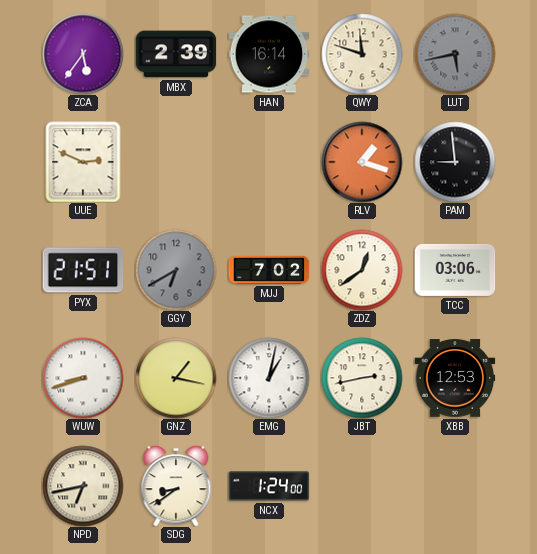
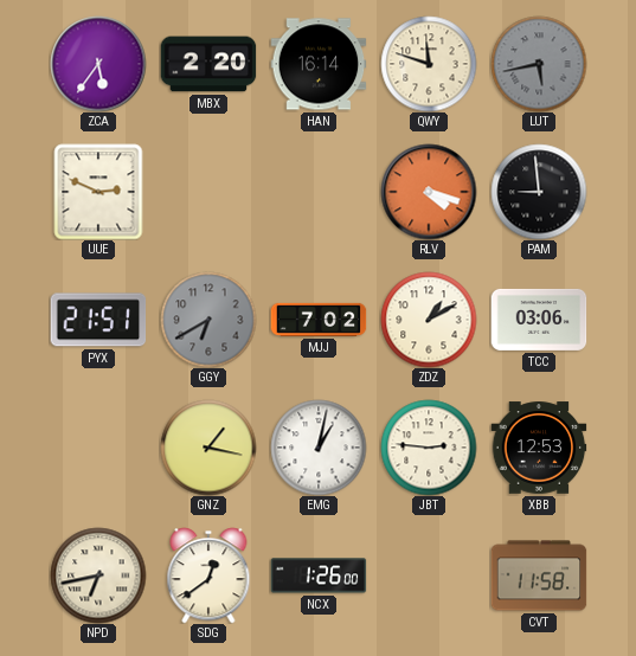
MBX: 2:39 -> 2:20 (208, 64)
RLV: 1:18 -> 4:18 (429, 192)
ZDZ: 12:39 -> 1:10 (429, 320)
WUW: 8:42 -> none (83, 378)
JBT: 2:43 -> 2:46 (429, 448)
SDG: 8:39 -> 12:39 (208, 575)
NCX: 1:24 -> 1:26 (319, 575)
CVT: none -> 11:58 (539, 575)
